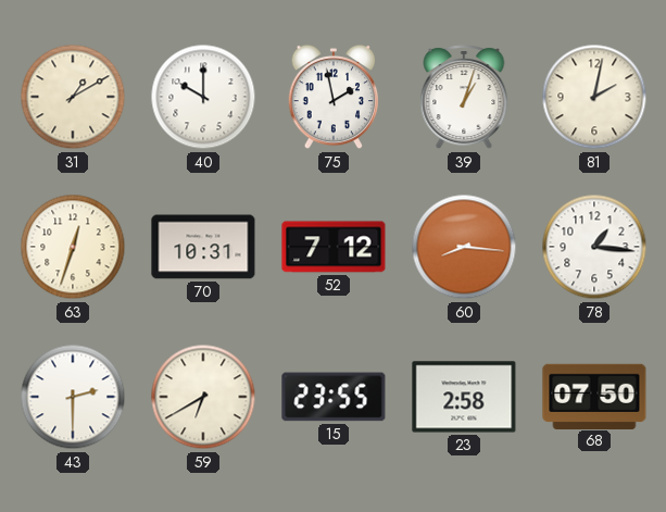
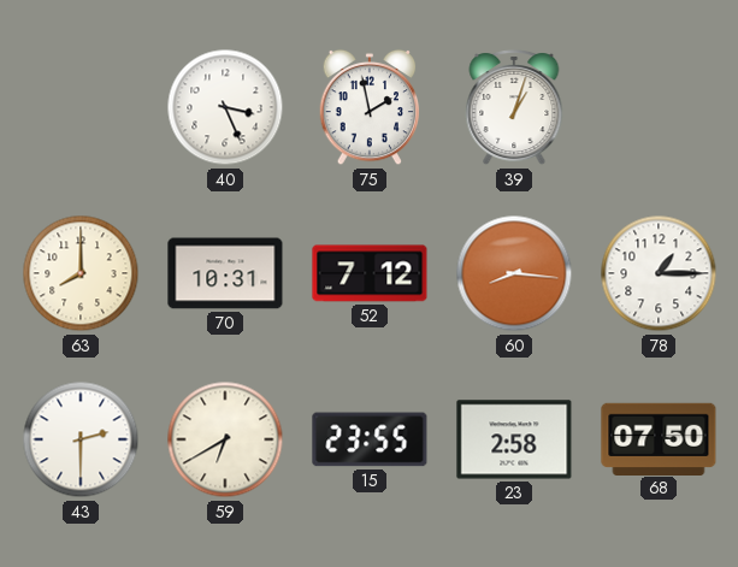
31: 1:10 -> none (73, 97)
40: 10:00 -> 3:26 (225, 107)
81: 2:02 -> none (594, 97)
63: 12:33 -> 8:00 (81, 273)
78: 1:16 -> 1:15 (659, 273)
